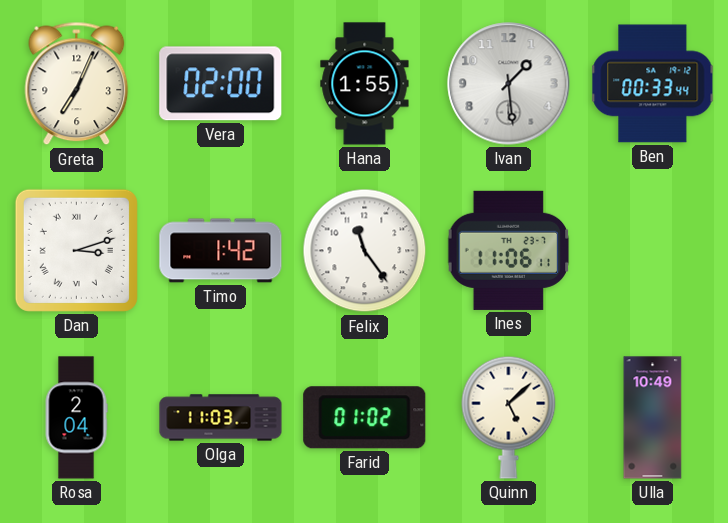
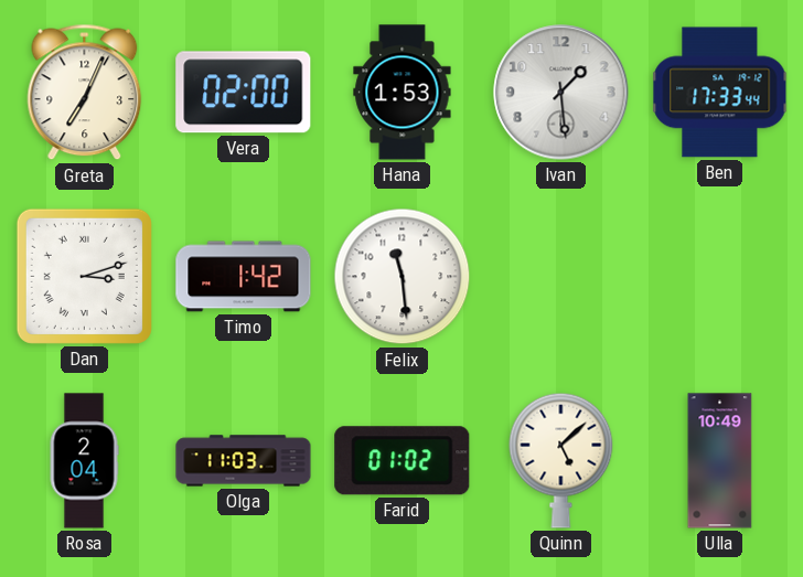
Hana: 1:55 -> 1:53 (403, 93)
Ben: 00:33 -> 17:33 (720, 93)
Felix: 11:24 -> 11:29 (403, 277)
Ines: 11:06 -> none (509, 250)
